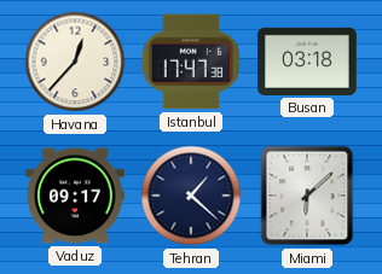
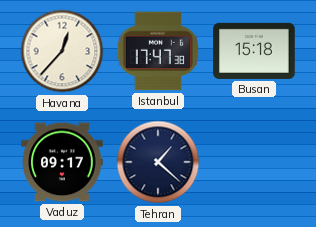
Busan: 03:18 -> 15:18 (254, 51)
Miami: 6:08 -> none (307, 196)
